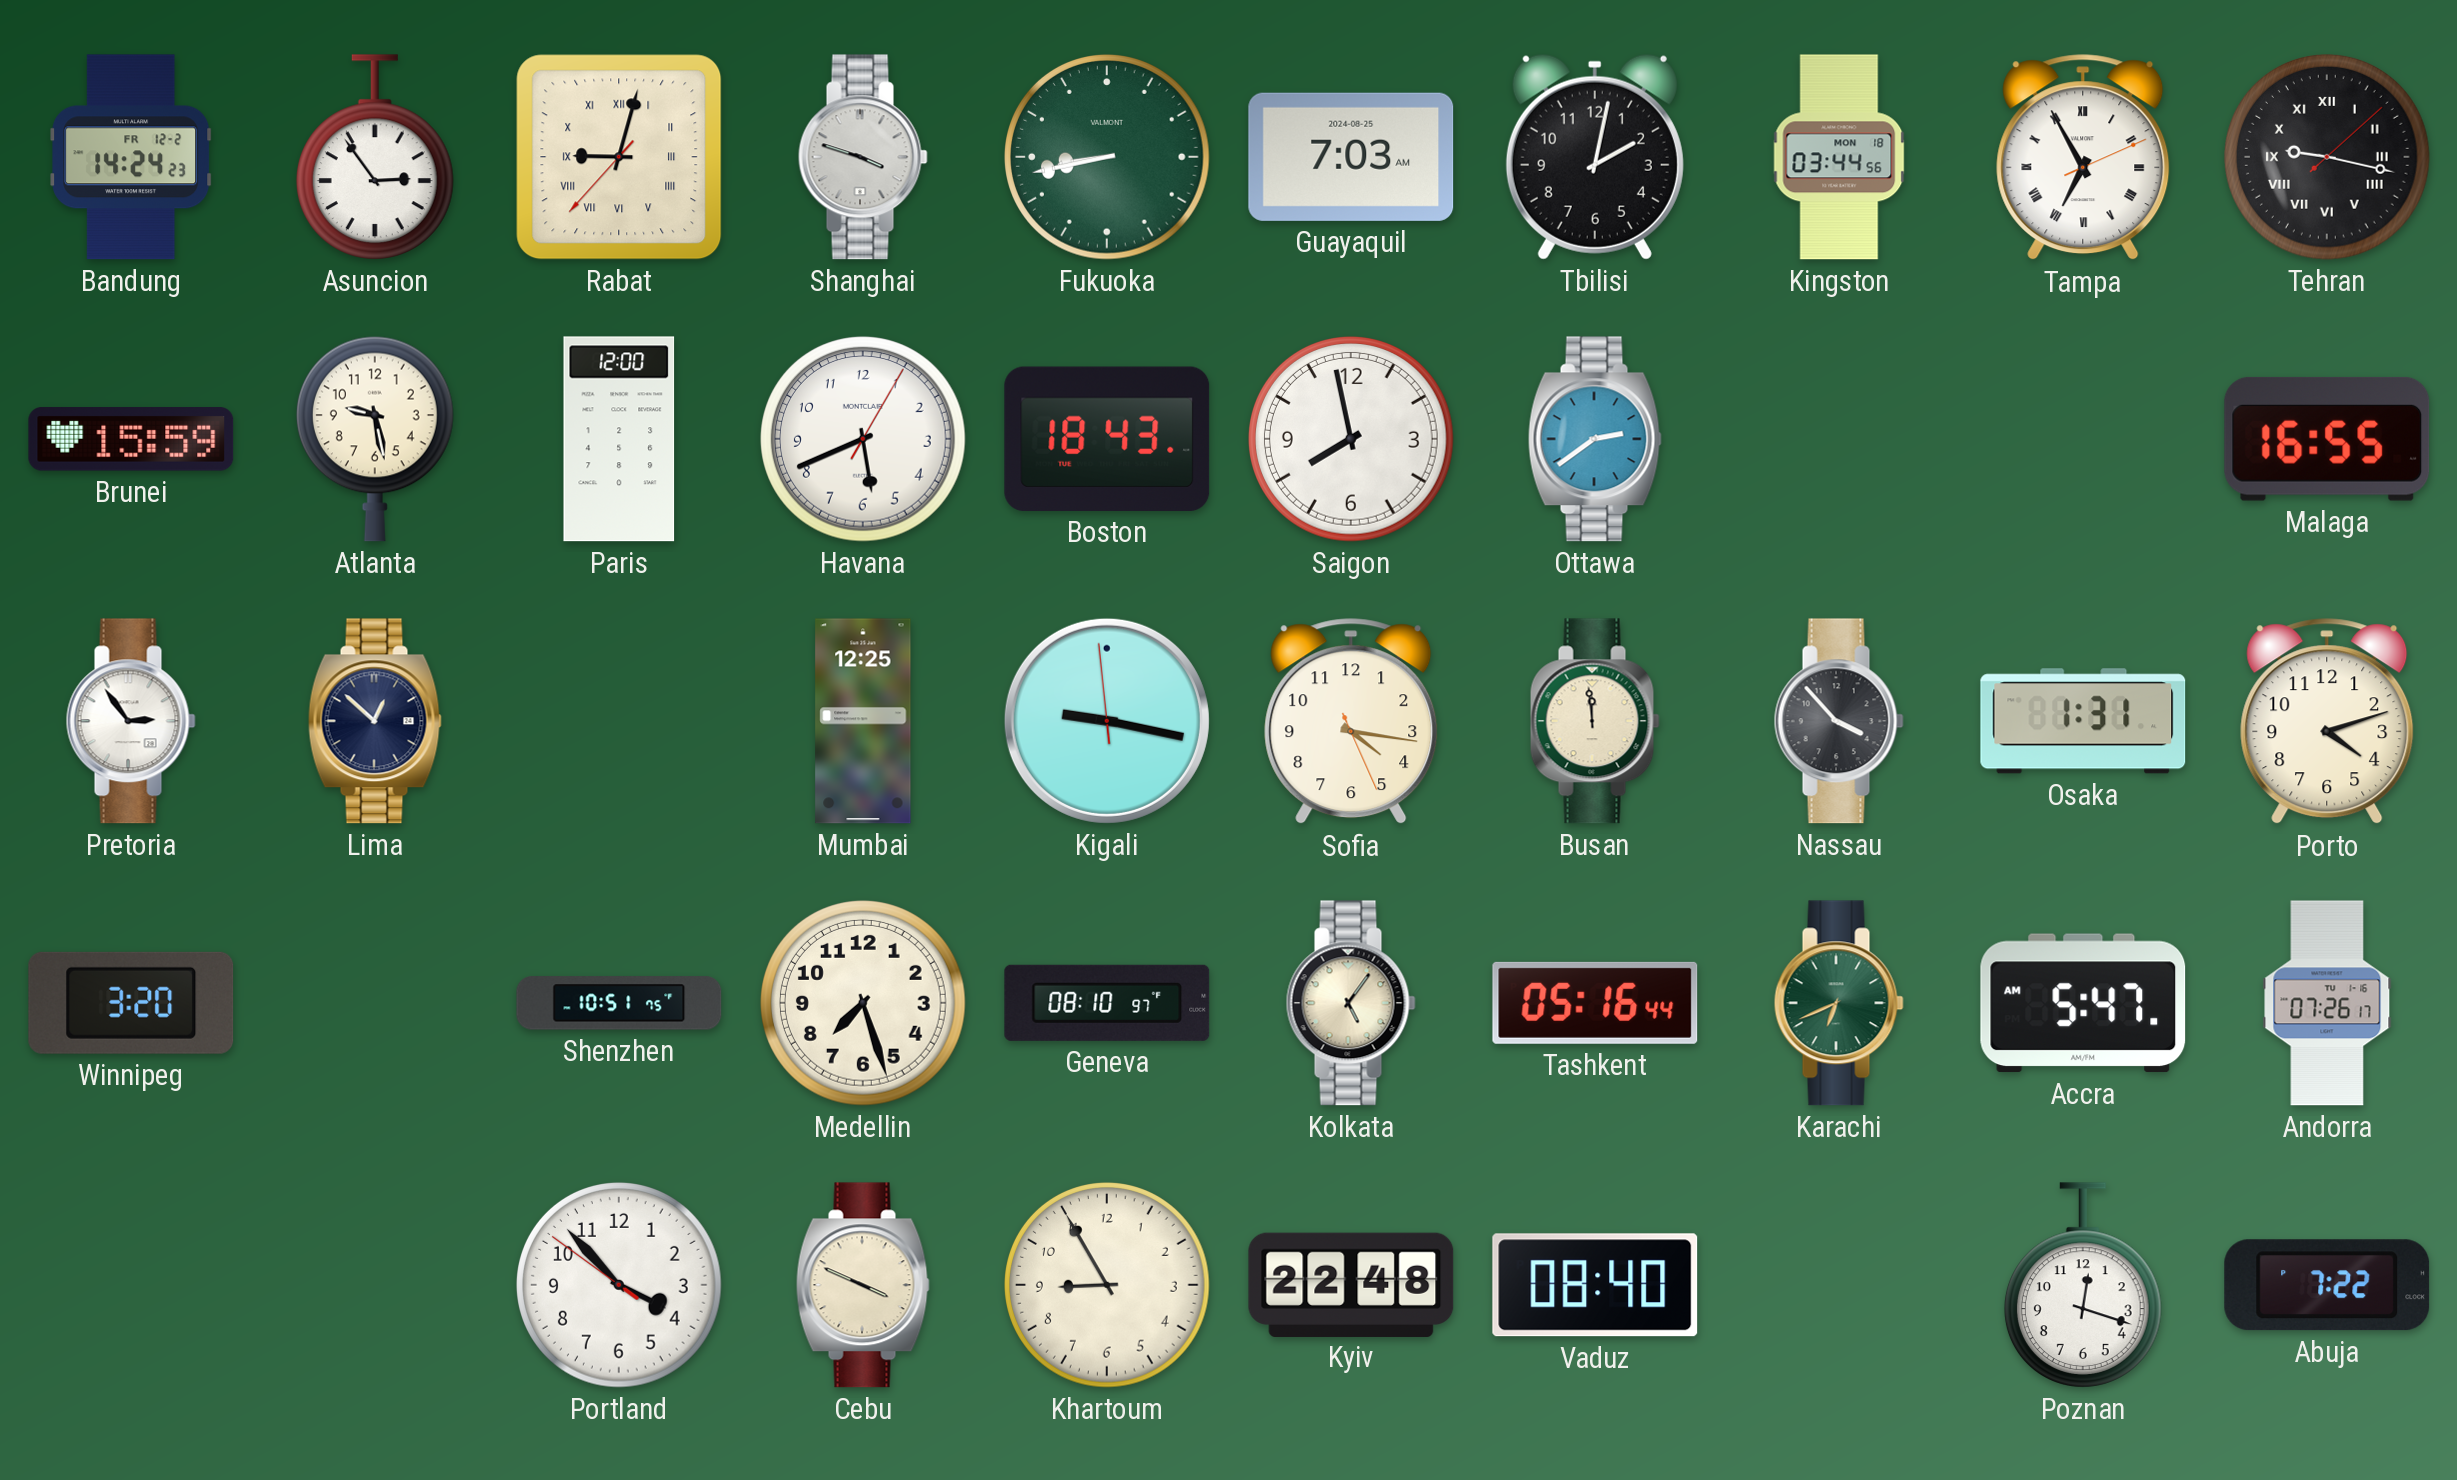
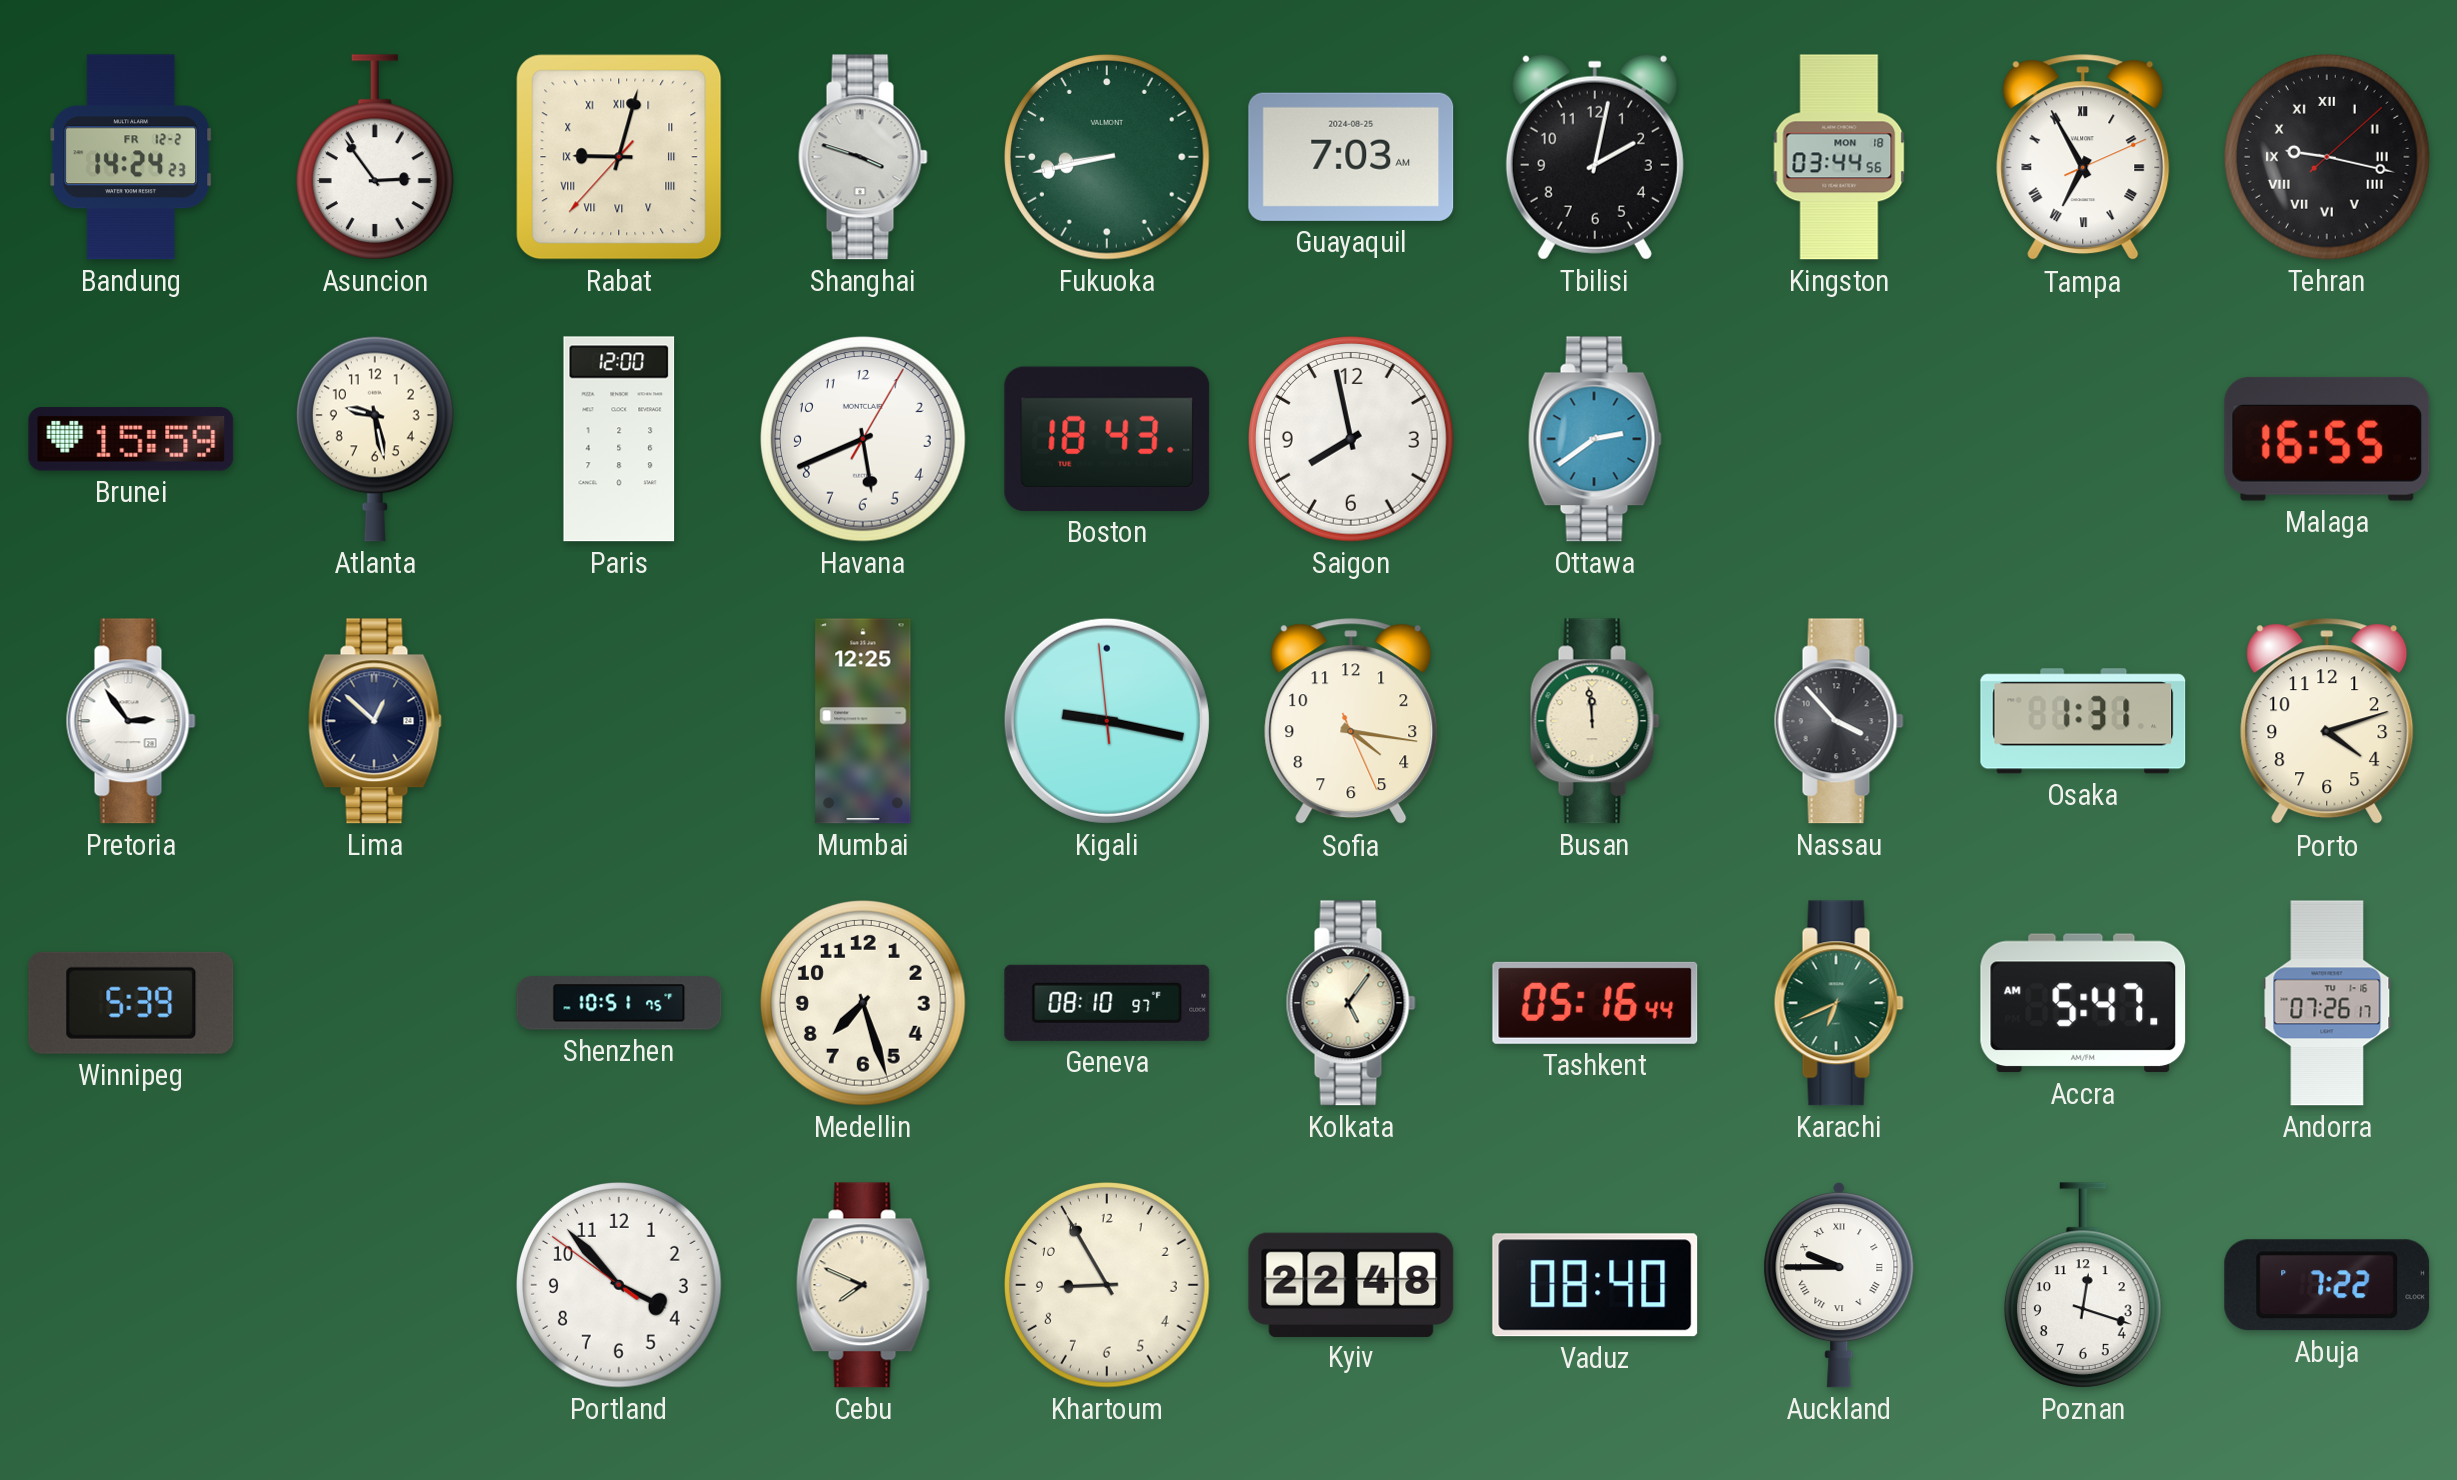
Winnipeg: 3:20 -> 5:39 (131, 1003)
Cebu: 3:49 -> 7:49 (863, 1285)
Auckland: none -> 9:45 (1839, 1285)
